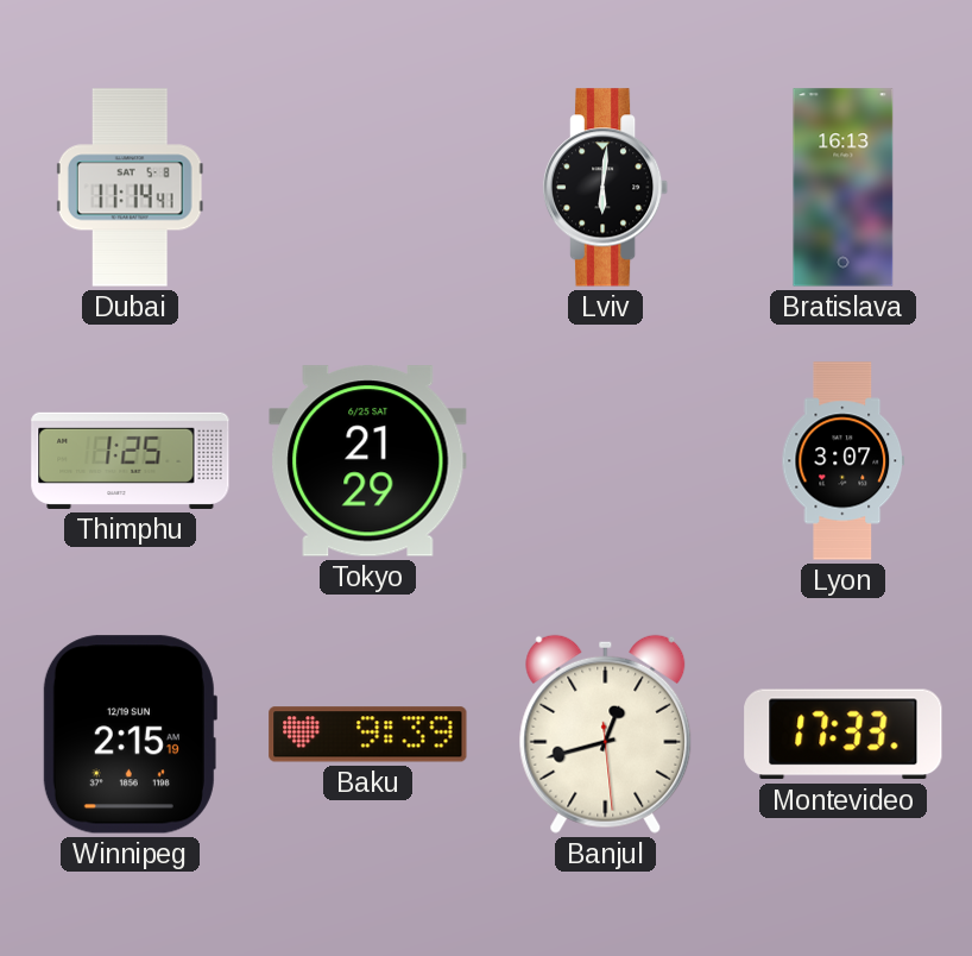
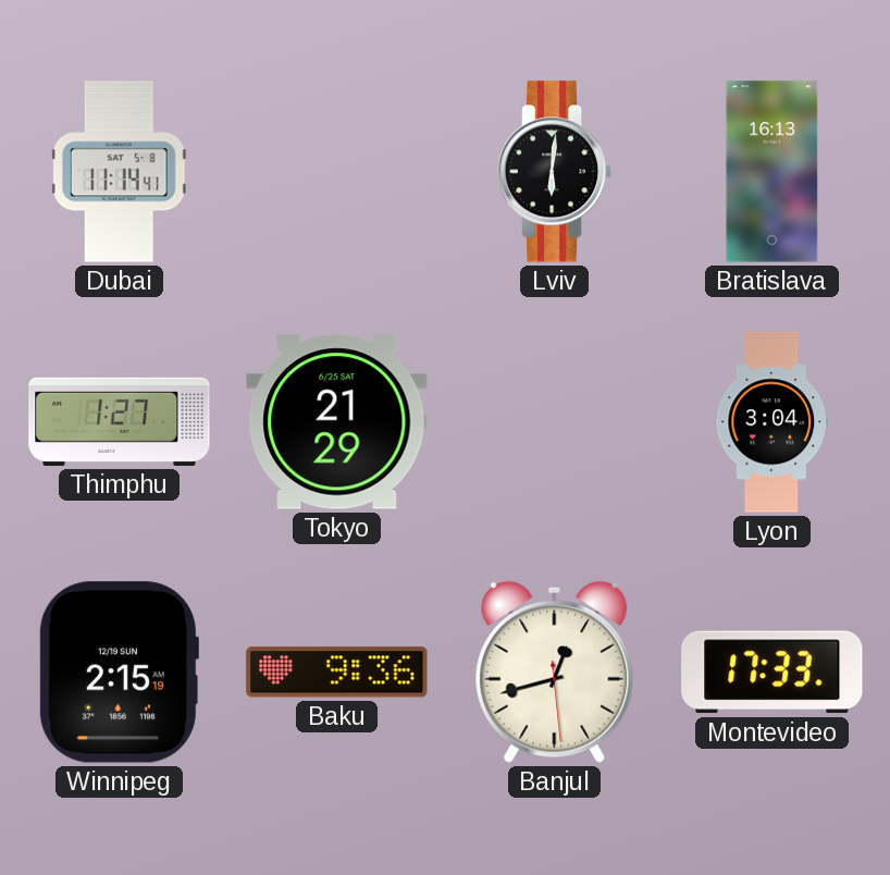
Thimphu: 1:25 -> 1:27 (120, 421)
Lyon: 3:07 -> 3:04 (772, 422)
Baku: 9:39 -> 9:36 (337, 673)
